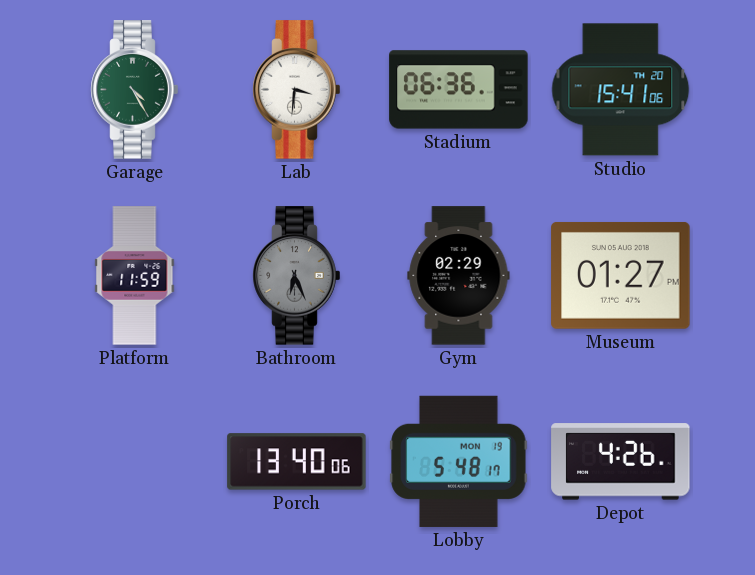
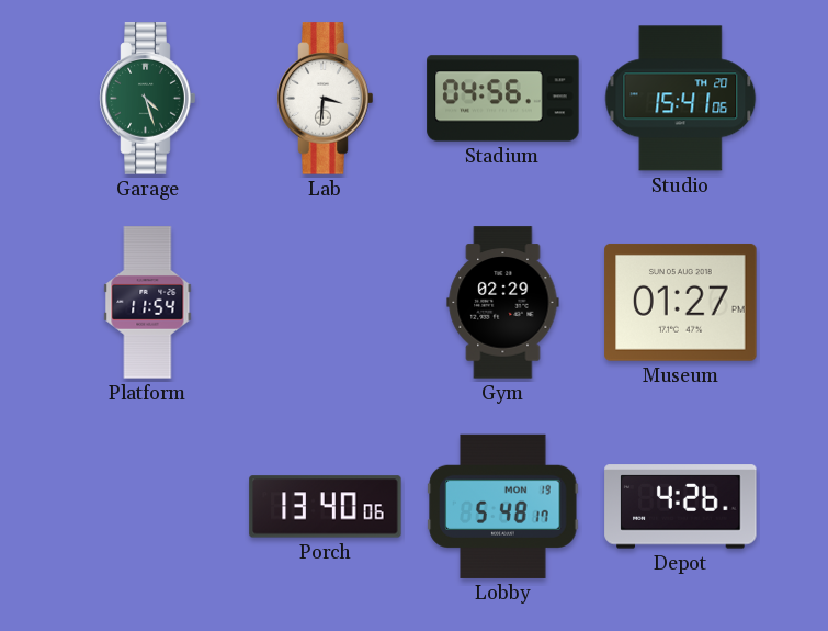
Garage: 4:25 -> 4:27 (148, 99)
Stadium: 06:36 -> 04:56 (503, 99)
Platform: 11:59 -> 11:54 (148, 303)
Bathroom: 6:26 -> none (297, 276)
